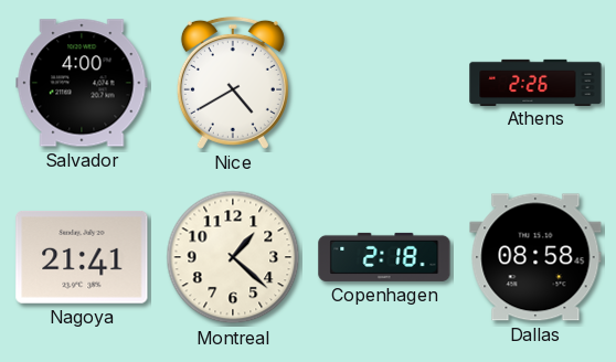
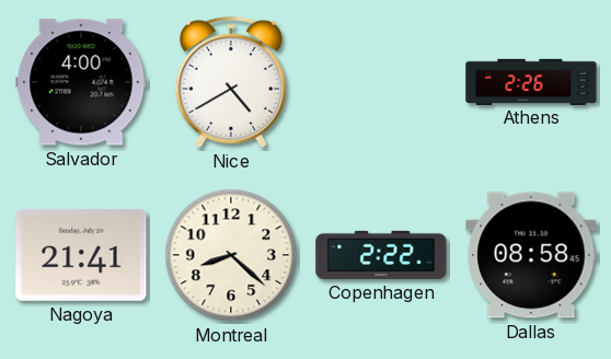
Montreal: 1:22 -> 8:22 (231, 255)
Copenhagen: 2:18 -> 2:22 (381, 255)
